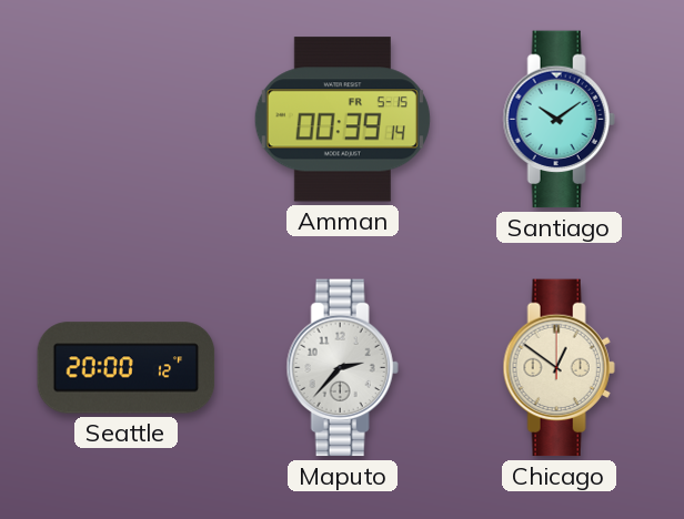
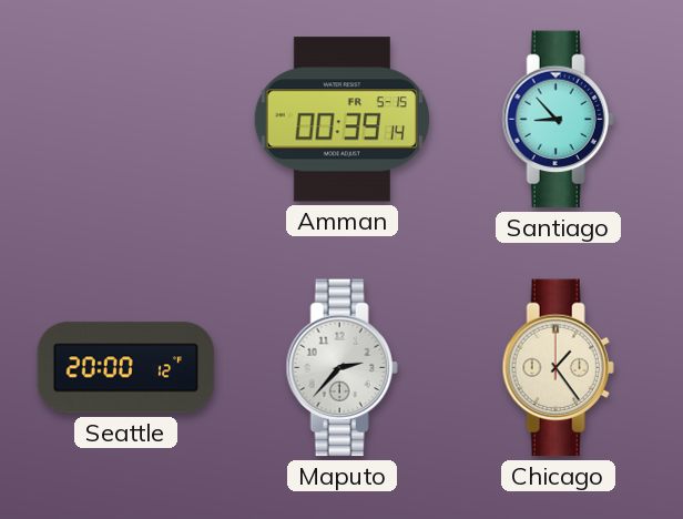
Santiago: 10:09 -> 8:53 (558, 120)
Chicago: 12:51 -> 1:24 (558, 368)
